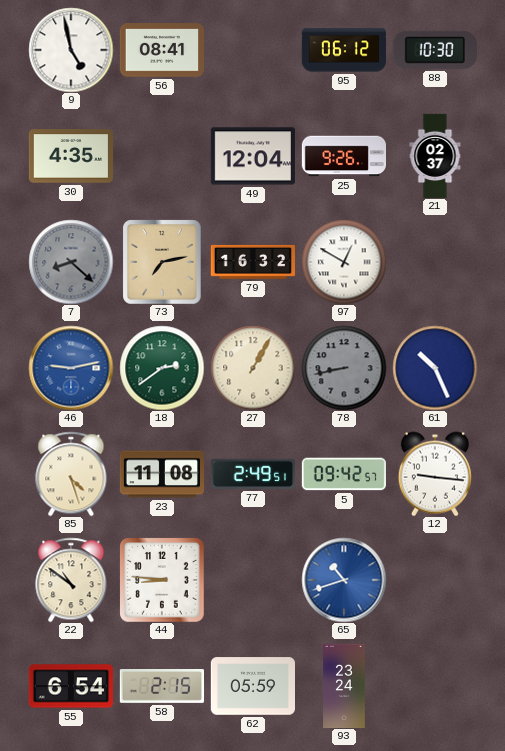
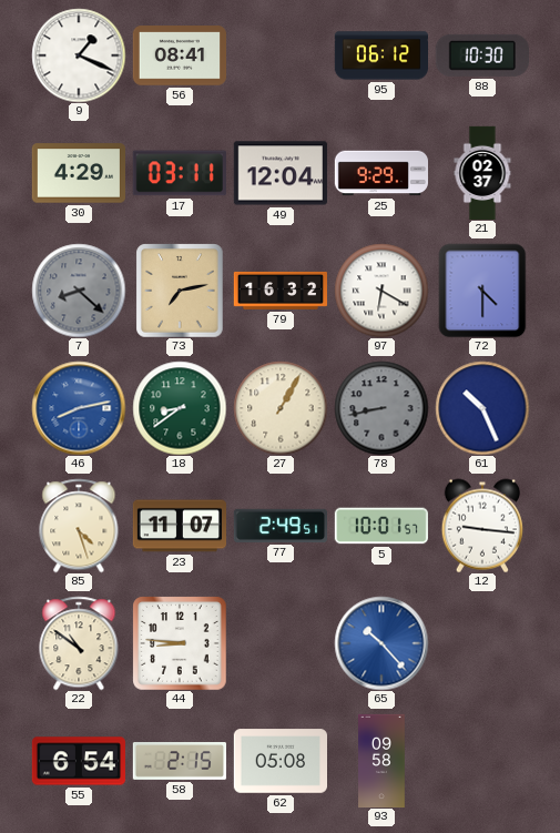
9: 4:58 -> 1:19 (79, 55)
30: 4:35 -> 4:29 (78, 173)
17: none -> 03:11 (180, 173)
25: 9:26 -> 9:29 (380, 173)
97: 12:50 -> 6:20 (381, 291)
72: none -> 4:30 (482, 291)
46: 9:13 -> 8:13 (79, 408)
18: 2:39 -> 8:39 (180, 408)
23: 11:08 -> 11:07 (179, 526)
5: 09:42 -> 10:01 (380, 526)
65: 10:42 -> 10:23 (381, 643)
62: 05:59 -> 05:08 (279, 761)
93: 23:24 -> 09:58 (381, 761)
